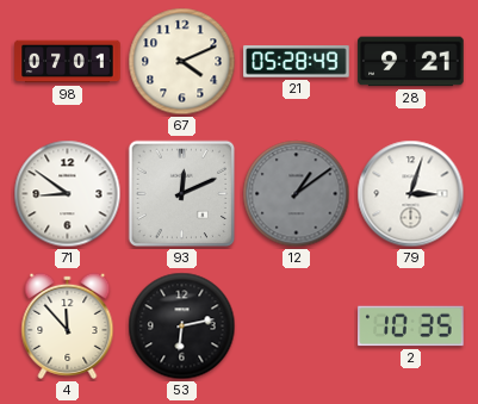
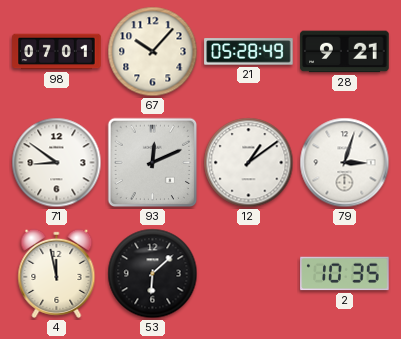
67: 4:11 -> 10:07 (153, 52)
12 dial: grey -> white (249, 163)
4: 11:53 -> 11:58 (57, 273)
53: 6:13 -> 6:08 (153, 274)
